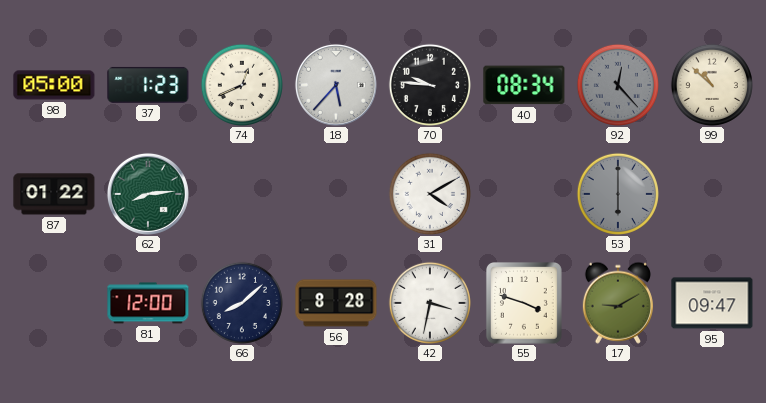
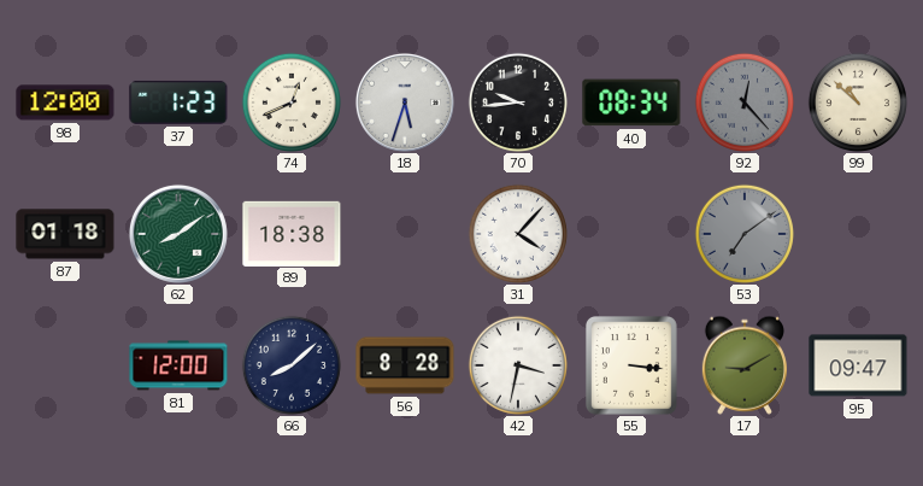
98: 05:00 -> 12:00 (65, 103)
18: 5:37 -> 5:33 (405, 103)
70: 9:46 -> 9:44 (518, 103)
87: 01:22 -> 01:18 (65, 234)
62: 8:14 -> 8:09 (178, 234)
89: none -> 18:38 (292, 233)
31: 4:10 -> 4:07 (518, 234)
53: 6:00 -> 7:09 (745, 234)
55: 3:48 -> 3:16 (631, 367)
